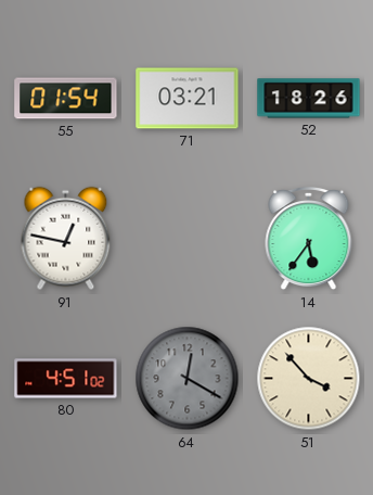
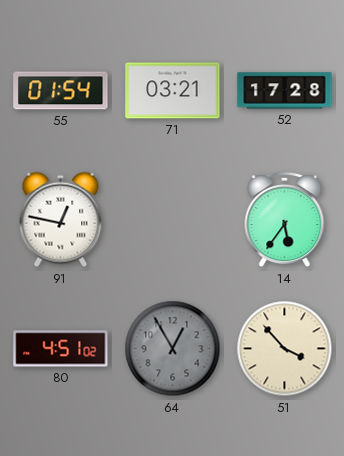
52: 18:26 -> 17:28 (285, 91)
64: 12:20 -> 12:55 (173, 349)
